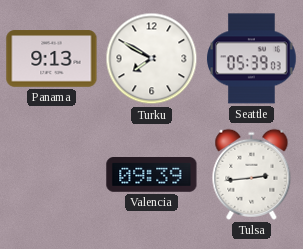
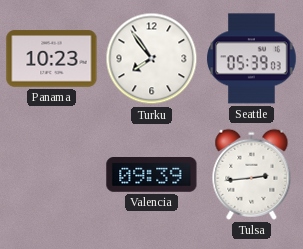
Panama: 9:13 -> 10:23 (52, 59)
Turku: 7:50 -> 7:54 (152, 59)
